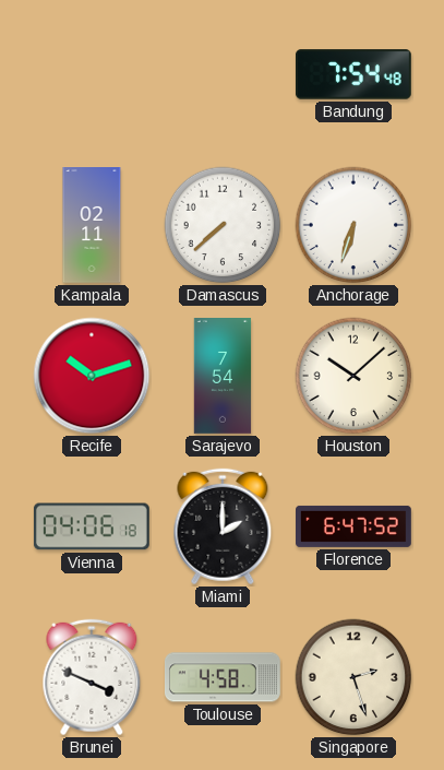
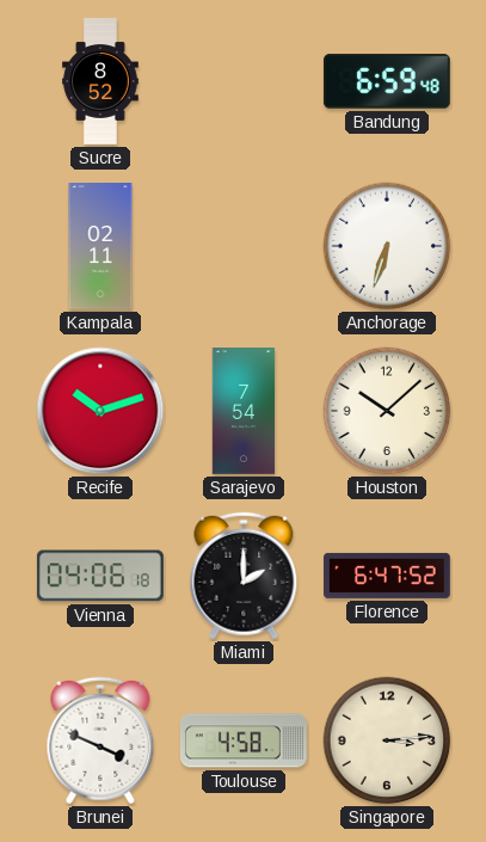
Sucre: none -> 8:52 (100, 81)
Bandung: 7:54 -> 6:59 (387, 81)
Damascus: 7:38 -> none (223, 225)
Singapore: 2:27 -> 3:14 (387, 740)
